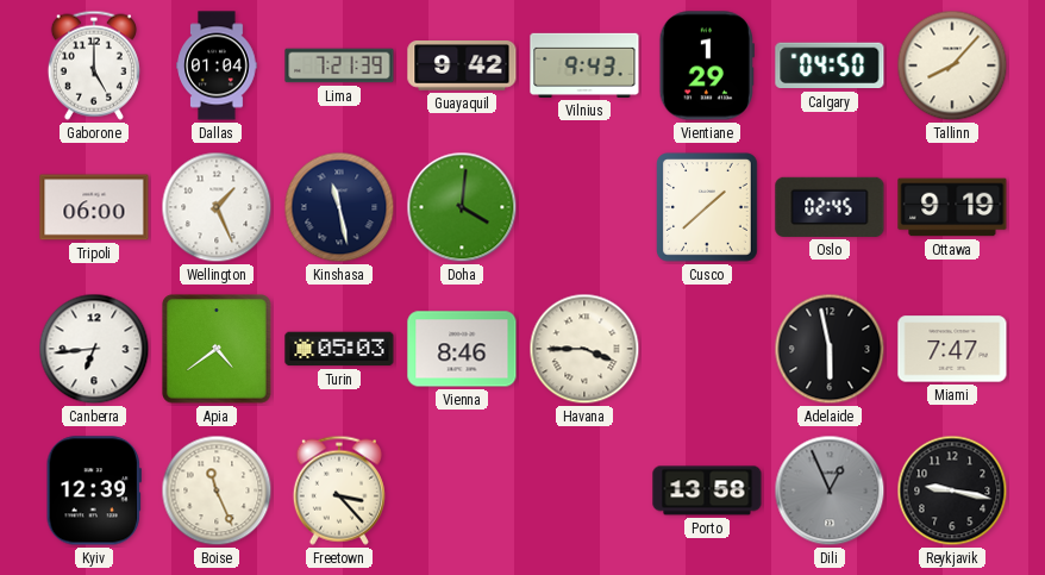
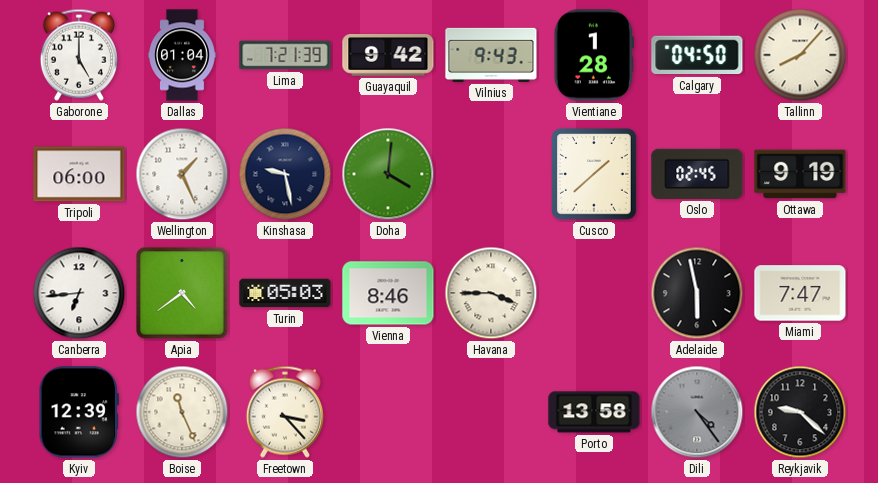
Vientiane: 1:29 -> 1:28 (594, 55)
Kinshasa: 11:28 -> 9:28 (285, 174)
Dili: 12:56 -> 4:24 (697, 412)
Reykjavik: 9:17 -> 9:22 (800, 412)
